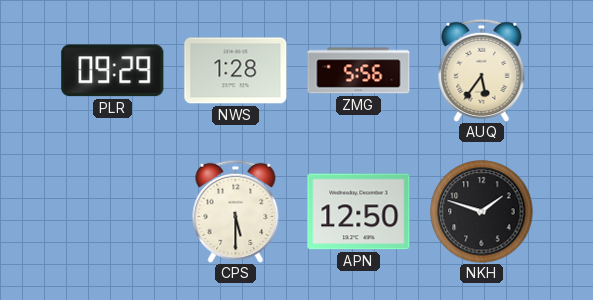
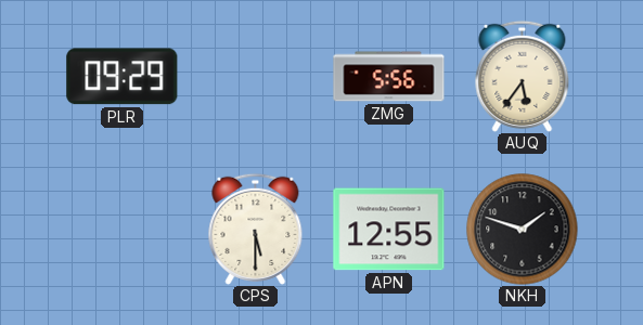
NWS: 1:28 -> none (236, 71)
APN: 12:50 -> 12:55 (389, 230)
